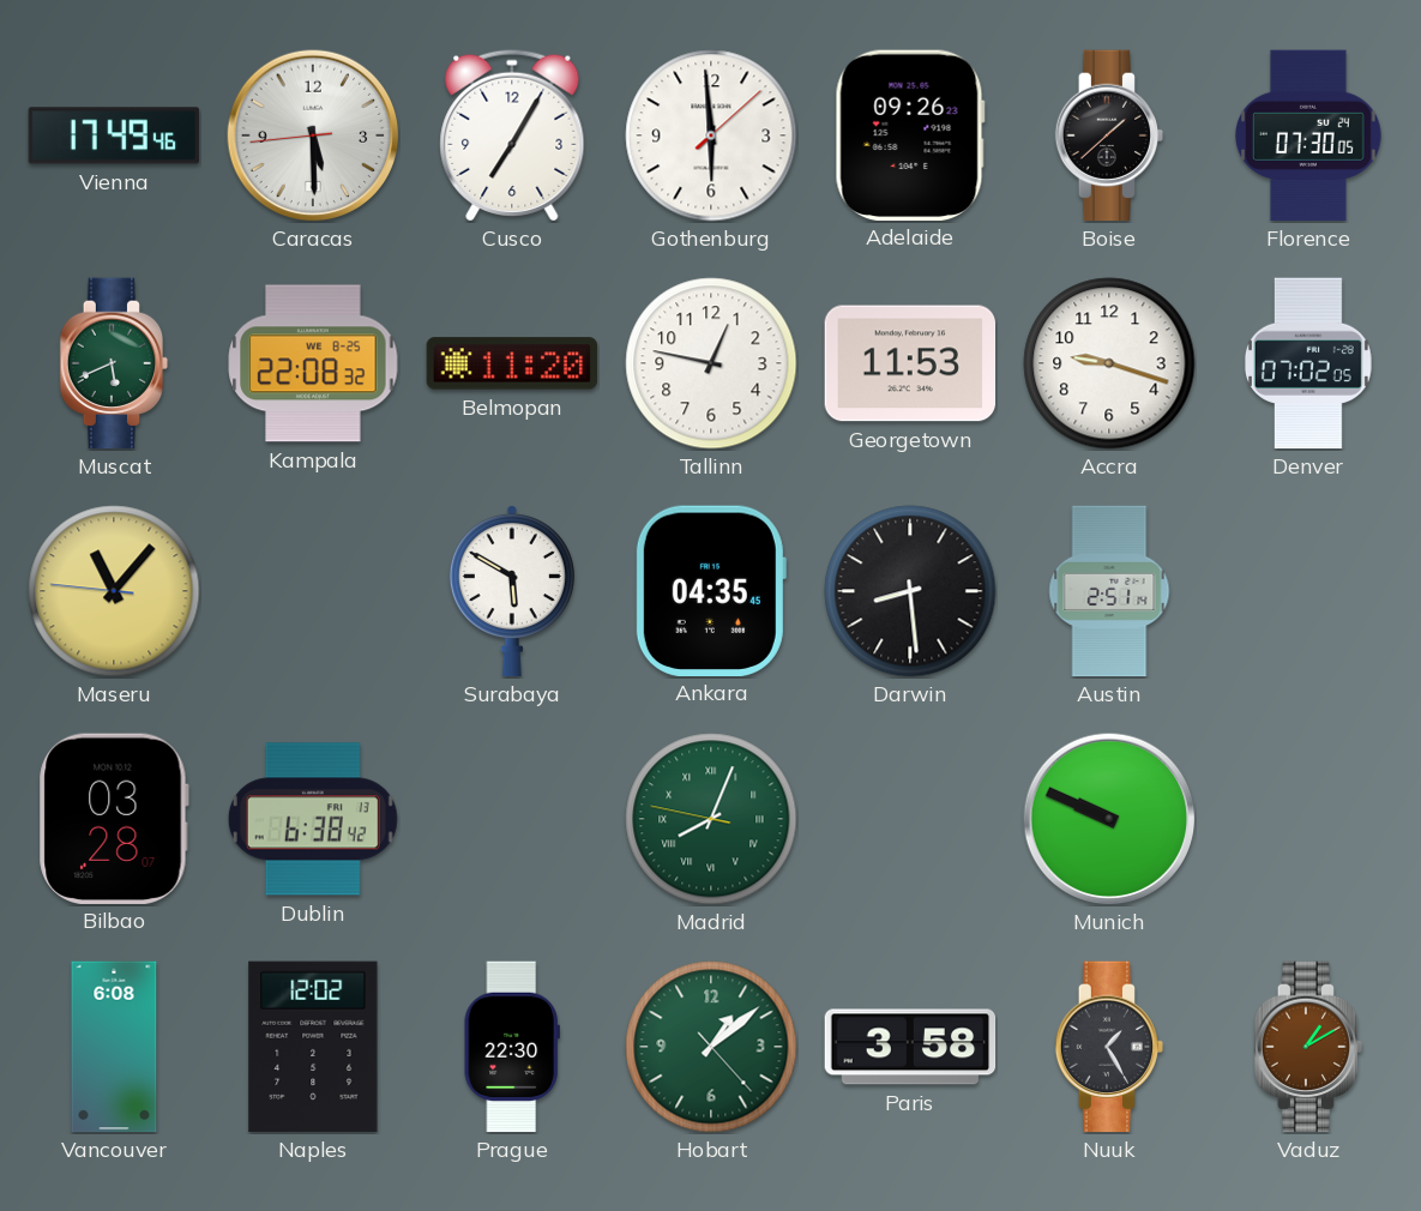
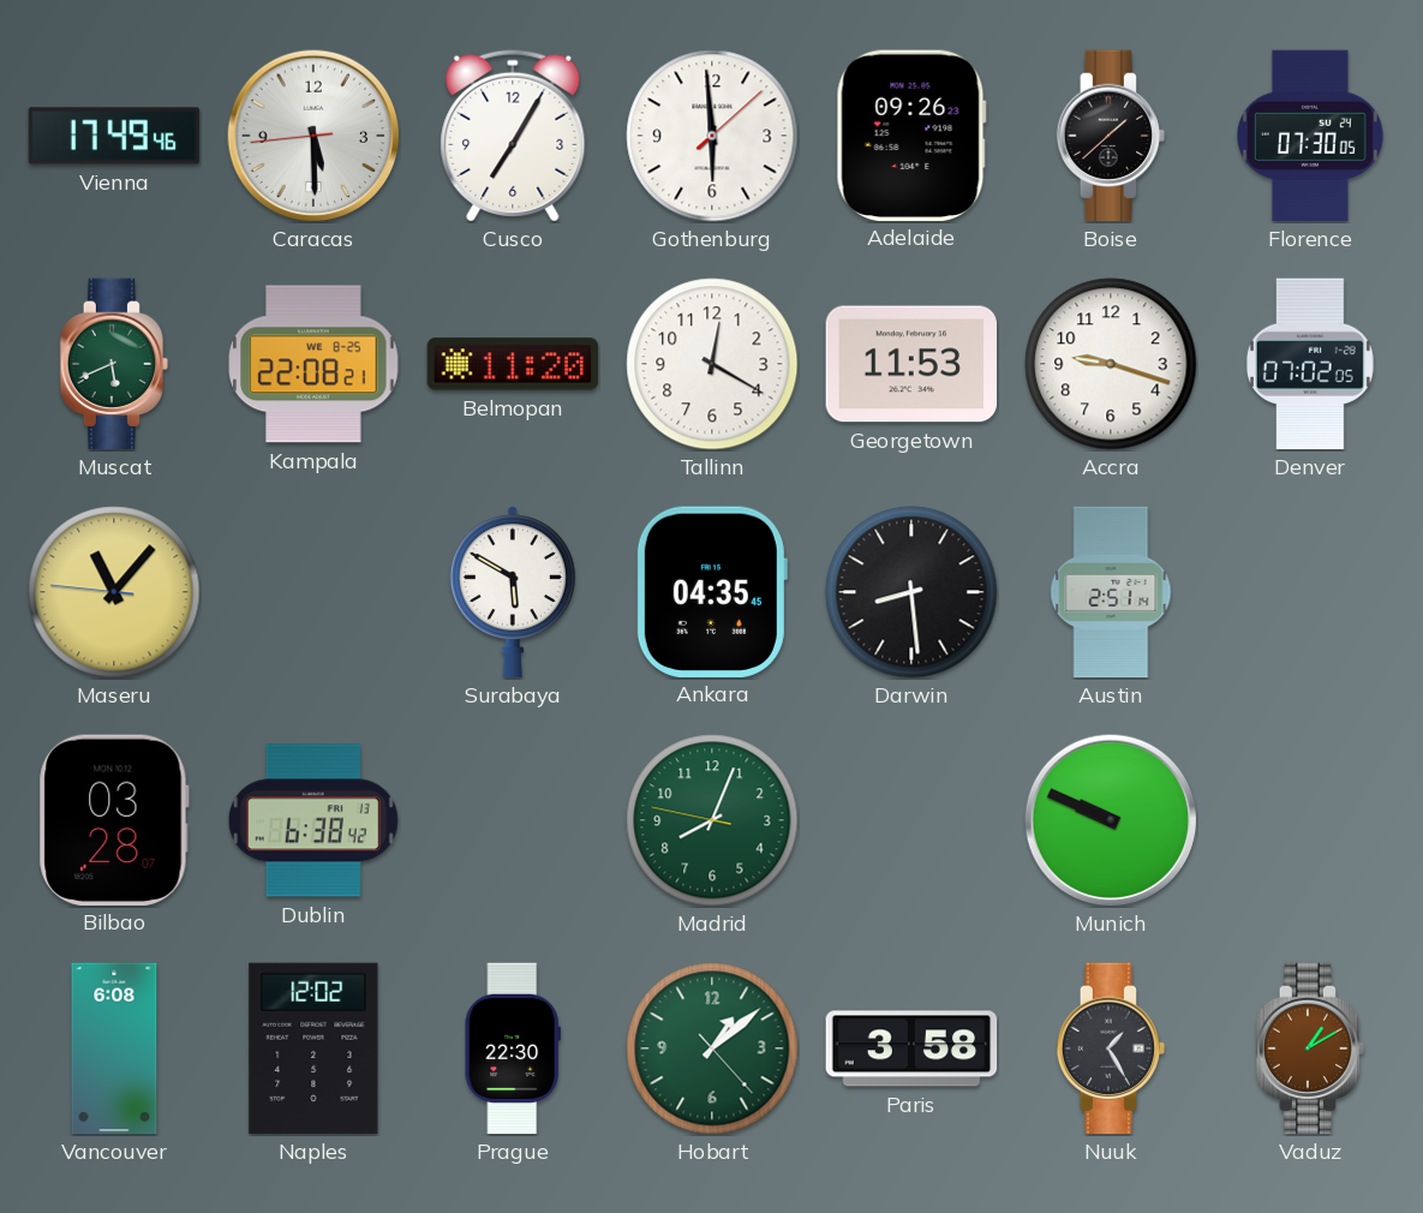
Kampala: 22:08:32 -> 22:08:21 (313, 364)
Tallinn: 12:47 -> 12:20 (712, 364)
Madrid numerals: Roman -> Arabic (712, 820)
